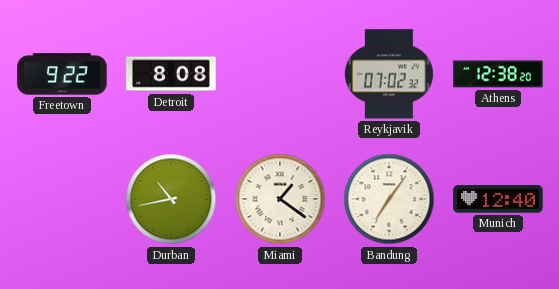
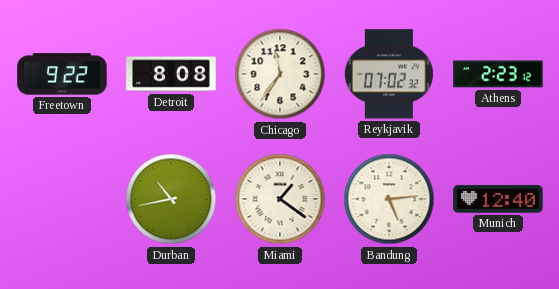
Chicago: none -> 11:36 (280, 74)
Athens: 12:38 -> 2:23 (498, 74)
Bandung: 7:06 -> 5:14 (389, 199)
